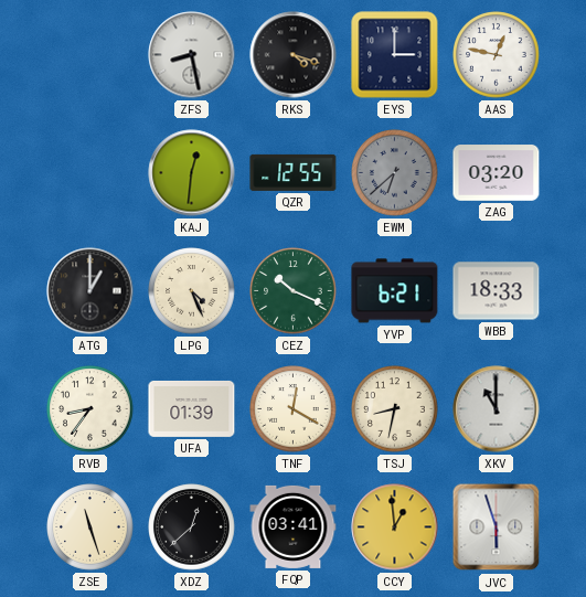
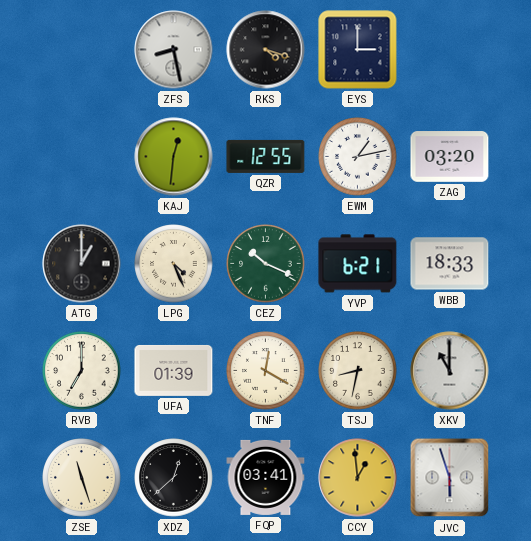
AAS: 12:47 -> none (497, 55)
EWM: 6:38 -> 1:13 (358, 157)
EWM dial: grey -> white (358, 157)
RVB: 8:36 -> 7:00 (82, 371)
